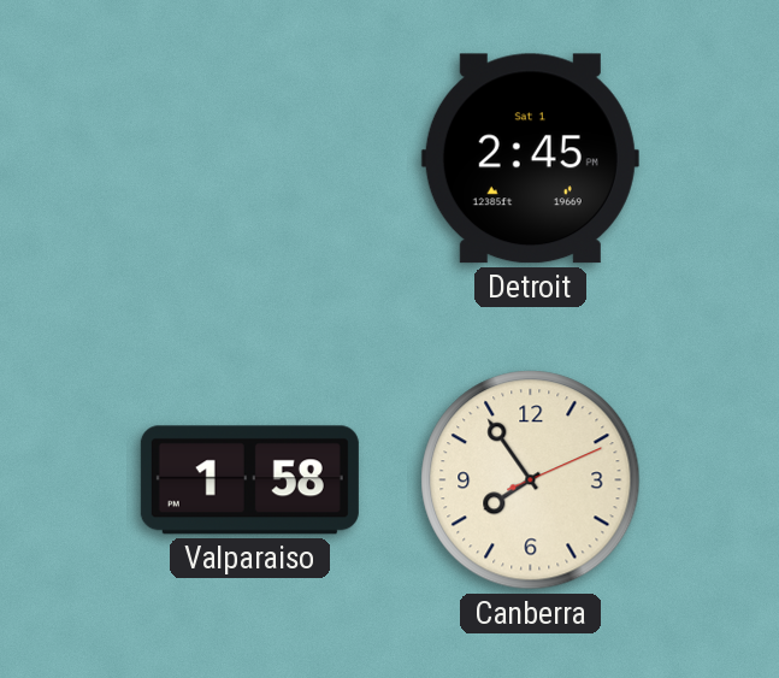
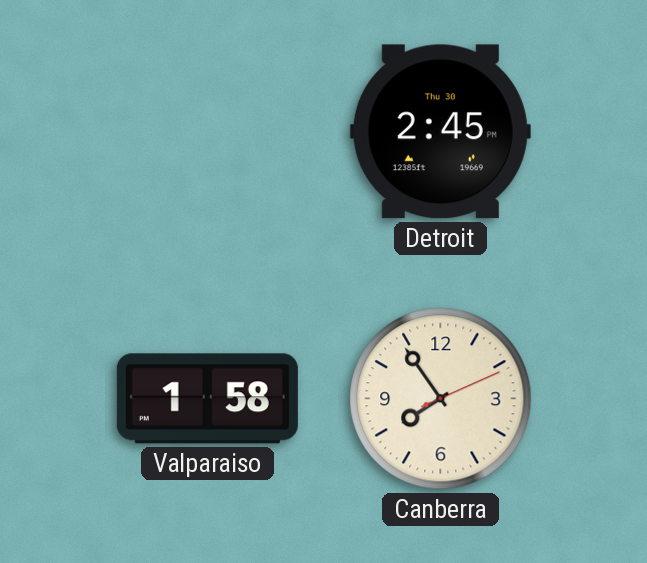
Detroit date: Sat 1 -> Thu 30 (440, 132)
